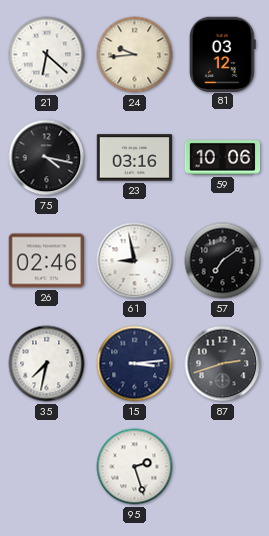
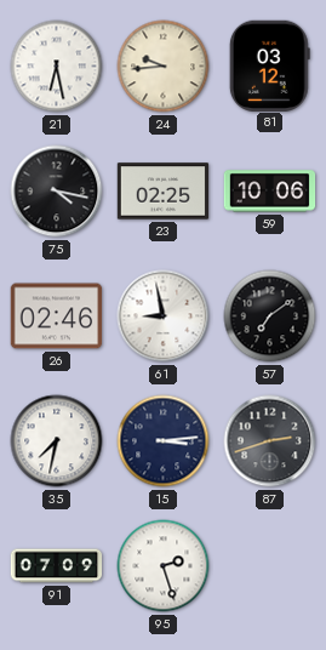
21: 6:22 -> 6:28 (57, 67)
23: 03:16 -> 02:25 (164, 192)
91: none -> 07:09 (57, 566)
